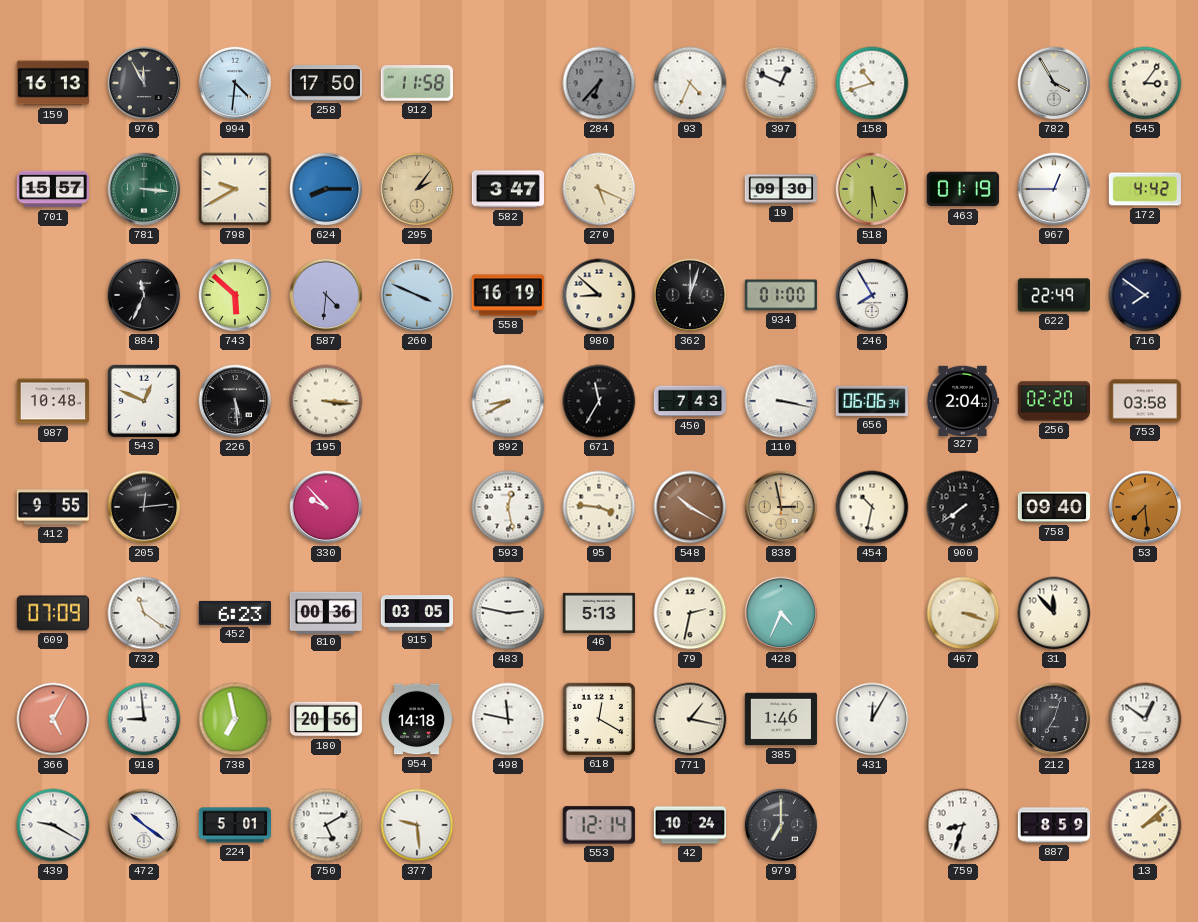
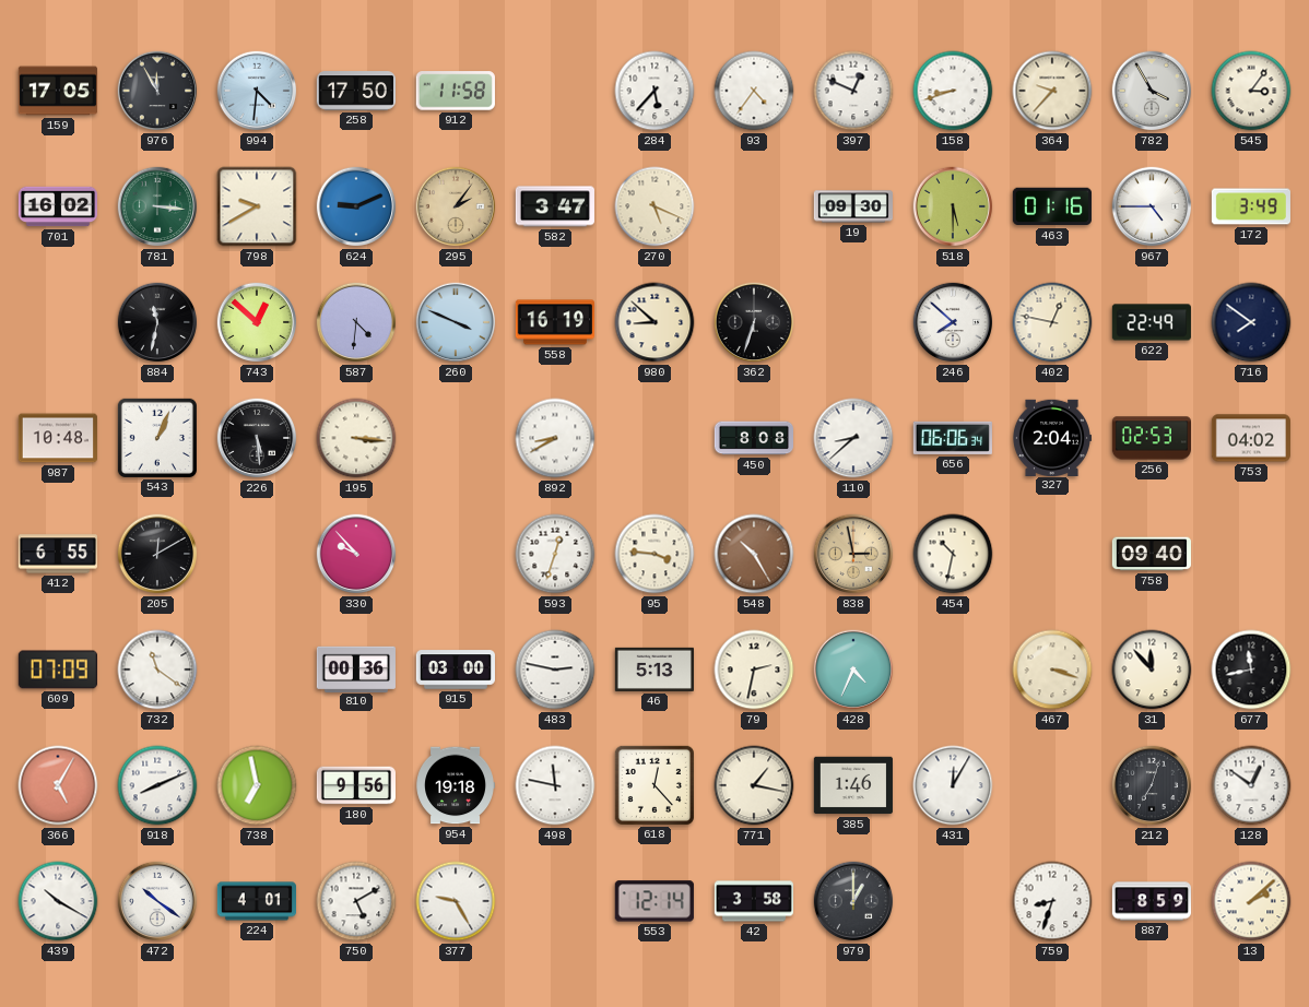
159: 16:13 -> 17:05 (58, 91)
284: 6:37 -> 5:37 (654, 91)
284 dial: grey -> white (654, 91)
93: 4:34 -> 4:36 (754, 91)
158: 10:42 -> 8:42 (953, 91)
364: none -> 9:37 (1052, 91)
701: 15:57 -> 16:02 (57, 206)
624: 8:15 -> 9:11 (356, 206)
463: 01:19 -> 01:16 (1052, 206)
967: 12:45 -> 4:45 (1152, 206)
172: 4:42 -> 3:49 (1250, 206)
884: 11:34 -> 11:32 (157, 322)
743: 5:52 -> 12:52 (257, 322)
362: 12:03 -> 6:33 (754, 322)
934: 01:00 -> none (781, 295)
246: 7:55 -> 7:52 (953, 322)
402: none -> 12:47 (1052, 322)
543: 12:49 -> 1:04 (157, 438)
671: 11:35 -> none (599, 401)
450: 7:43 -> 8:08 (753, 438)
110: 3:17 -> 8:38 (853, 438)
256: 02:20 -> 02:53 (1151, 438)
753: 03:58 -> 04:02 (1250, 438)
412: 9:55 -> 6:55 (57, 554)
205: 12:14 -> 12:10 (157, 554)
593: 12:28 -> 12:33 (555, 554)
548: 10:20 -> 10:25 (754, 554)
900: 7:39 -> none (963, 507)
53: 7:29 -> none (1145, 507)
452: 6:23 -> none (235, 613)
915: 03:05 -> 03:00 (455, 670)
677: none -> 11:43 (1251, 670)
918: 8:59 -> 8:11 (157, 785)
180: 20:56 -> 9:56 (355, 785)
954: 14:18 -> 19:18 (455, 785)
618: 12:20 -> 12:23 (654, 785)
439: 9:20 -> 10:20 (58, 901)
224: 5:01 -> 4:01 (256, 901)
377: 9:29 -> 9:25 (456, 901)
42: 10:24 -> 3:58 (753, 901)
979: 7:00 -> 1:00 (853, 901)
